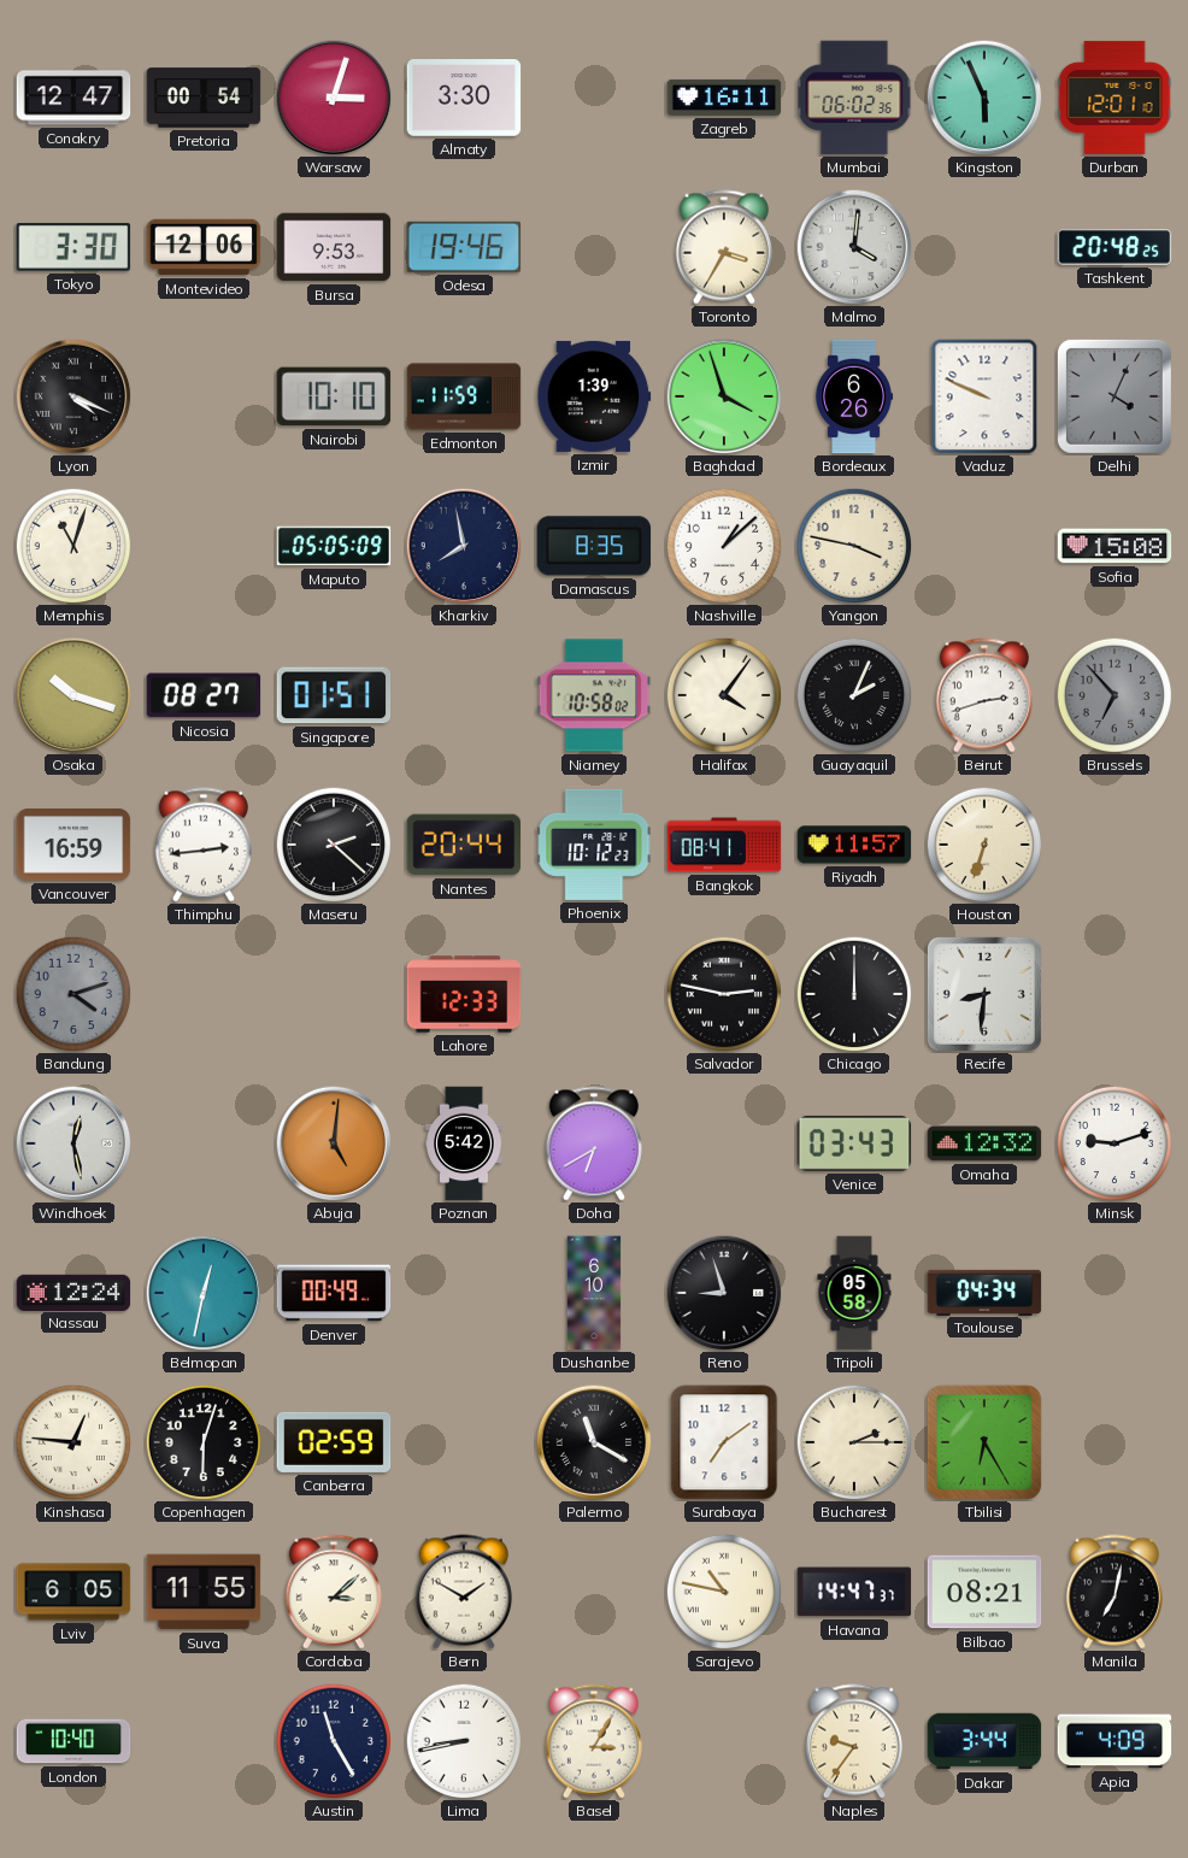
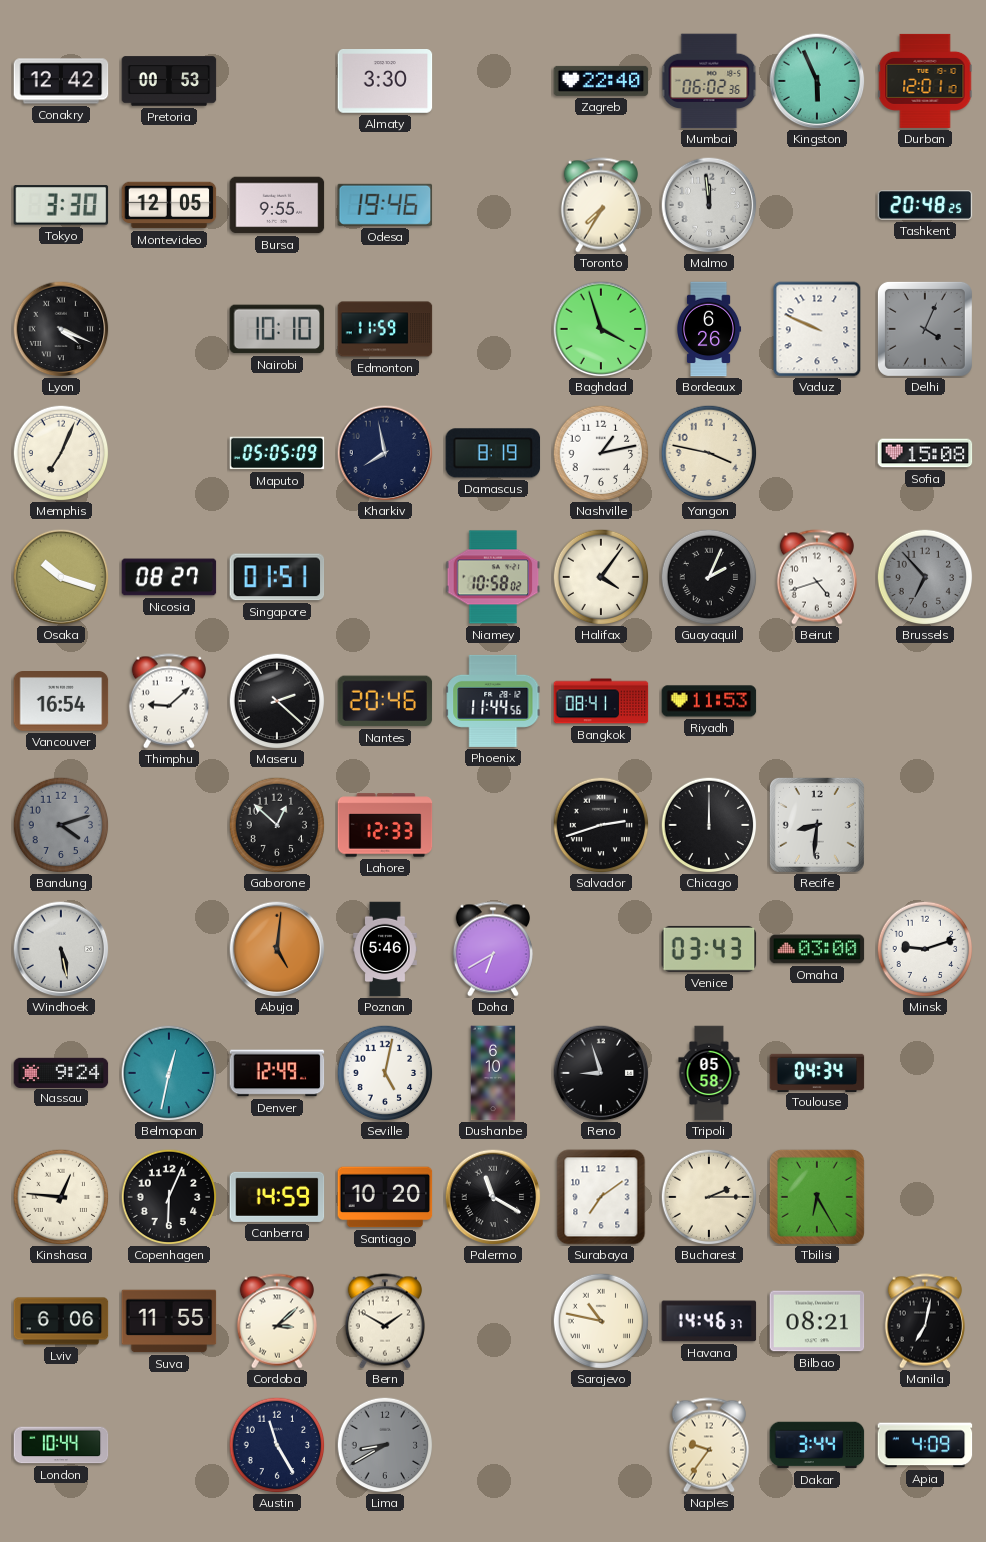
Conakry: 12:47 -> 12:42 (61, 81)
Pretoria: 00:54 -> 00:53 (169, 81)
Warsaw: 3:03 -> none (334, 98)
Zagreb: 16:11 -> 22:40 (601, 81)
Montevideo: 12:06 -> 12:05 (169, 205)
Bursa: 9:53 -> 9:55 (277, 205)
Toronto: 3:35 -> 7:35 (601, 205)
Malmo: 4:01 -> 11:59 (709, 205)
Izmir: 1:39 -> none (594, 396)
Memphis: 11:03 -> 7:04 (61, 453)
Damascus: 8:35 -> 8:19 (493, 453)
Nashville: 1:08 -> 1:13 (601, 453)
Beirut: 2:42 -> 4:42 (817, 577)
Vancouver: 16:59 -> 16:54 (61, 701)
Thimphu: 2:44 -> 9:08 (169, 701)
Nantes: 20:44 -> 20:46 (385, 701)
Phoenix: 10:12 -> 11:44 (493, 701)
Riyadh: 11:57 -> 11:53 (709, 701)
Houston: 6:33 -> none (984, 845)
Gaborone: none -> 12:52 (277, 825)
Salvador: 2:47 -> 2:42 (601, 825)
Windhoek: 12:28 -> 5:28 (61, 949)
Poznan: 5:42 -> 5:46 (385, 949)
Omaha: 12:32 -> 03:00 (817, 949)
Nassau: 12:24 -> 9:24 (61, 1072)
Denver: 00:49 -> 12:49 (277, 1073)
Seville: none -> 5:02 (385, 1073)
Copenhagen: 6:03 -> 6:04 (169, 1197)
Canberra: 02:59 -> 14:59 (277, 1197)
Santiago: none -> 10:20 (385, 1197)
Lviv: 6:05 -> 6:06 (61, 1321)
Havana: 14:47 -> 14:46 (709, 1321)
London: 10:40 -> 10:44 (61, 1445)
Lima: 8:43 -> 8:40 (385, 1445)
Lima dial: white -> grey (385, 1445)
Basel: 3:05 -> none (594, 1741)
